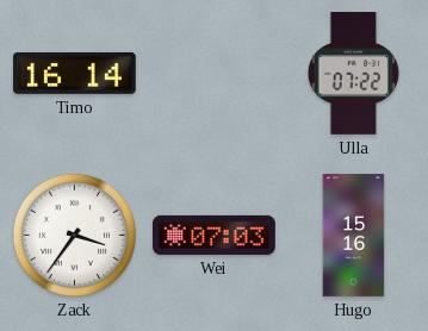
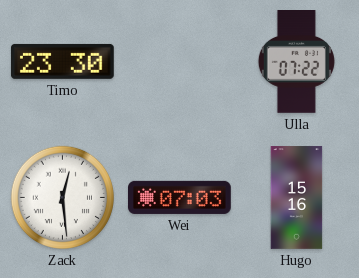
Timo: 16:14 -> 23:30 (62, 61)
Zack: 3:36 -> 12:29 (62, 197)
